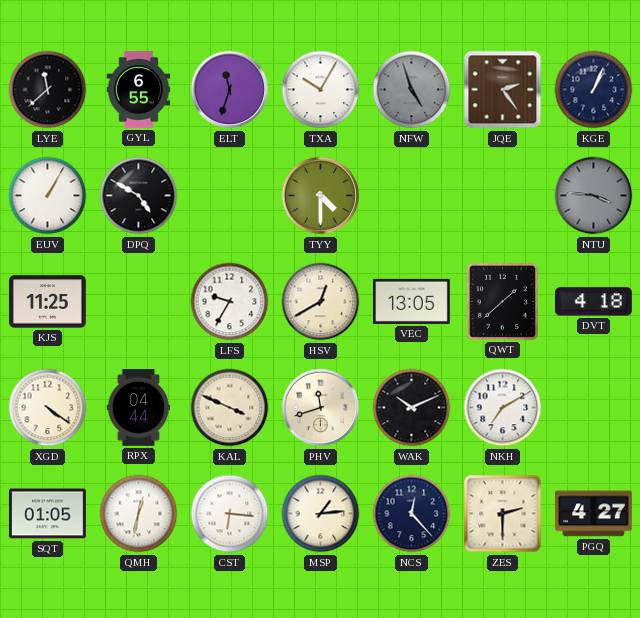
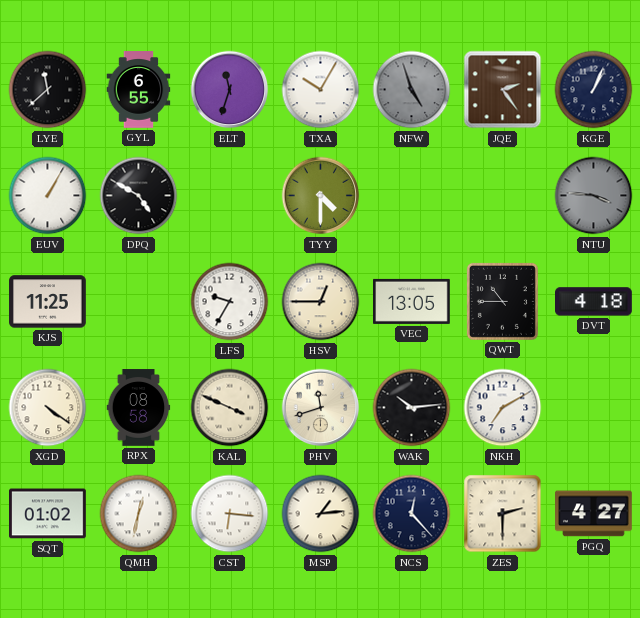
HSV: 12:40 -> 12:45 (321, 302)
QWT: 1:38 -> 10:45 (502, 301)
RPX: 04:44 -> 08:58 (139, 408)
WAK: 10:11 -> 10:14 (412, 408)
SQT: 01:05 -> 01:02 (48, 514)
